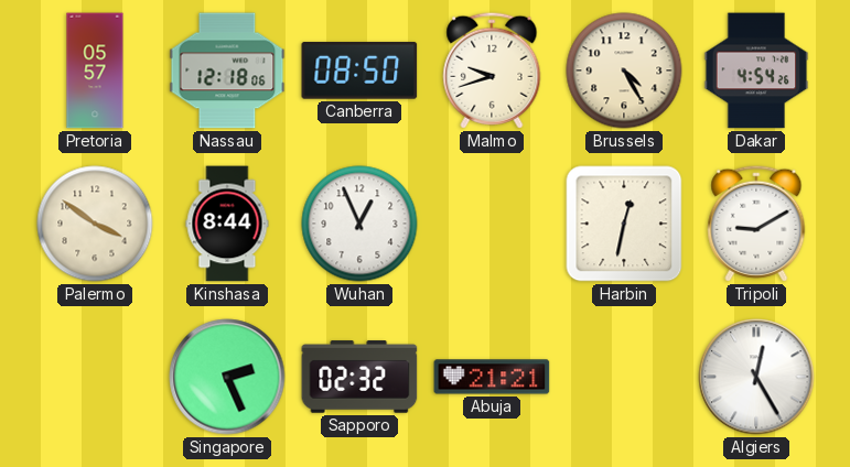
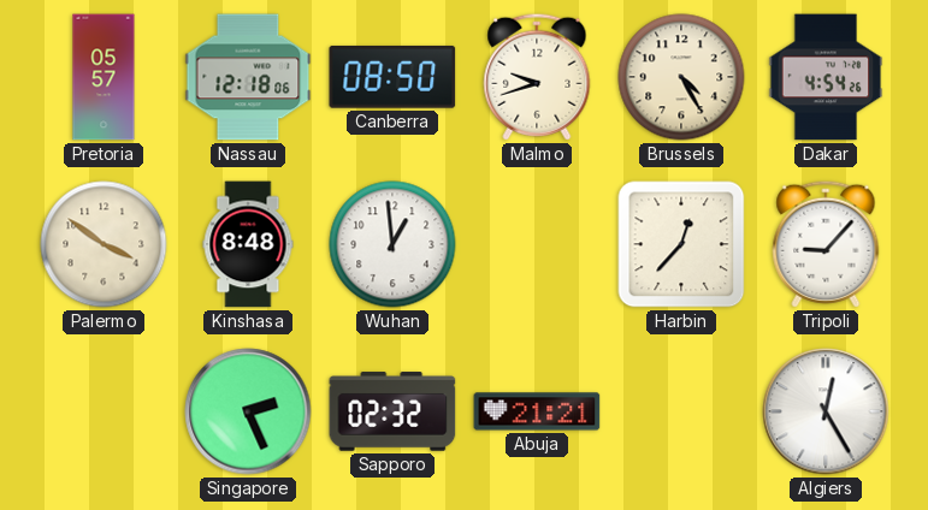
Kinshasa: 8:44 -> 8:48 (248, 244)
Wuhan: 12:56 -> 12:59 (392, 244)
Harbin: 12:32 -> 12:37 (681, 244)
Tripoli: 9:10 -> 9:07 (826, 244)
